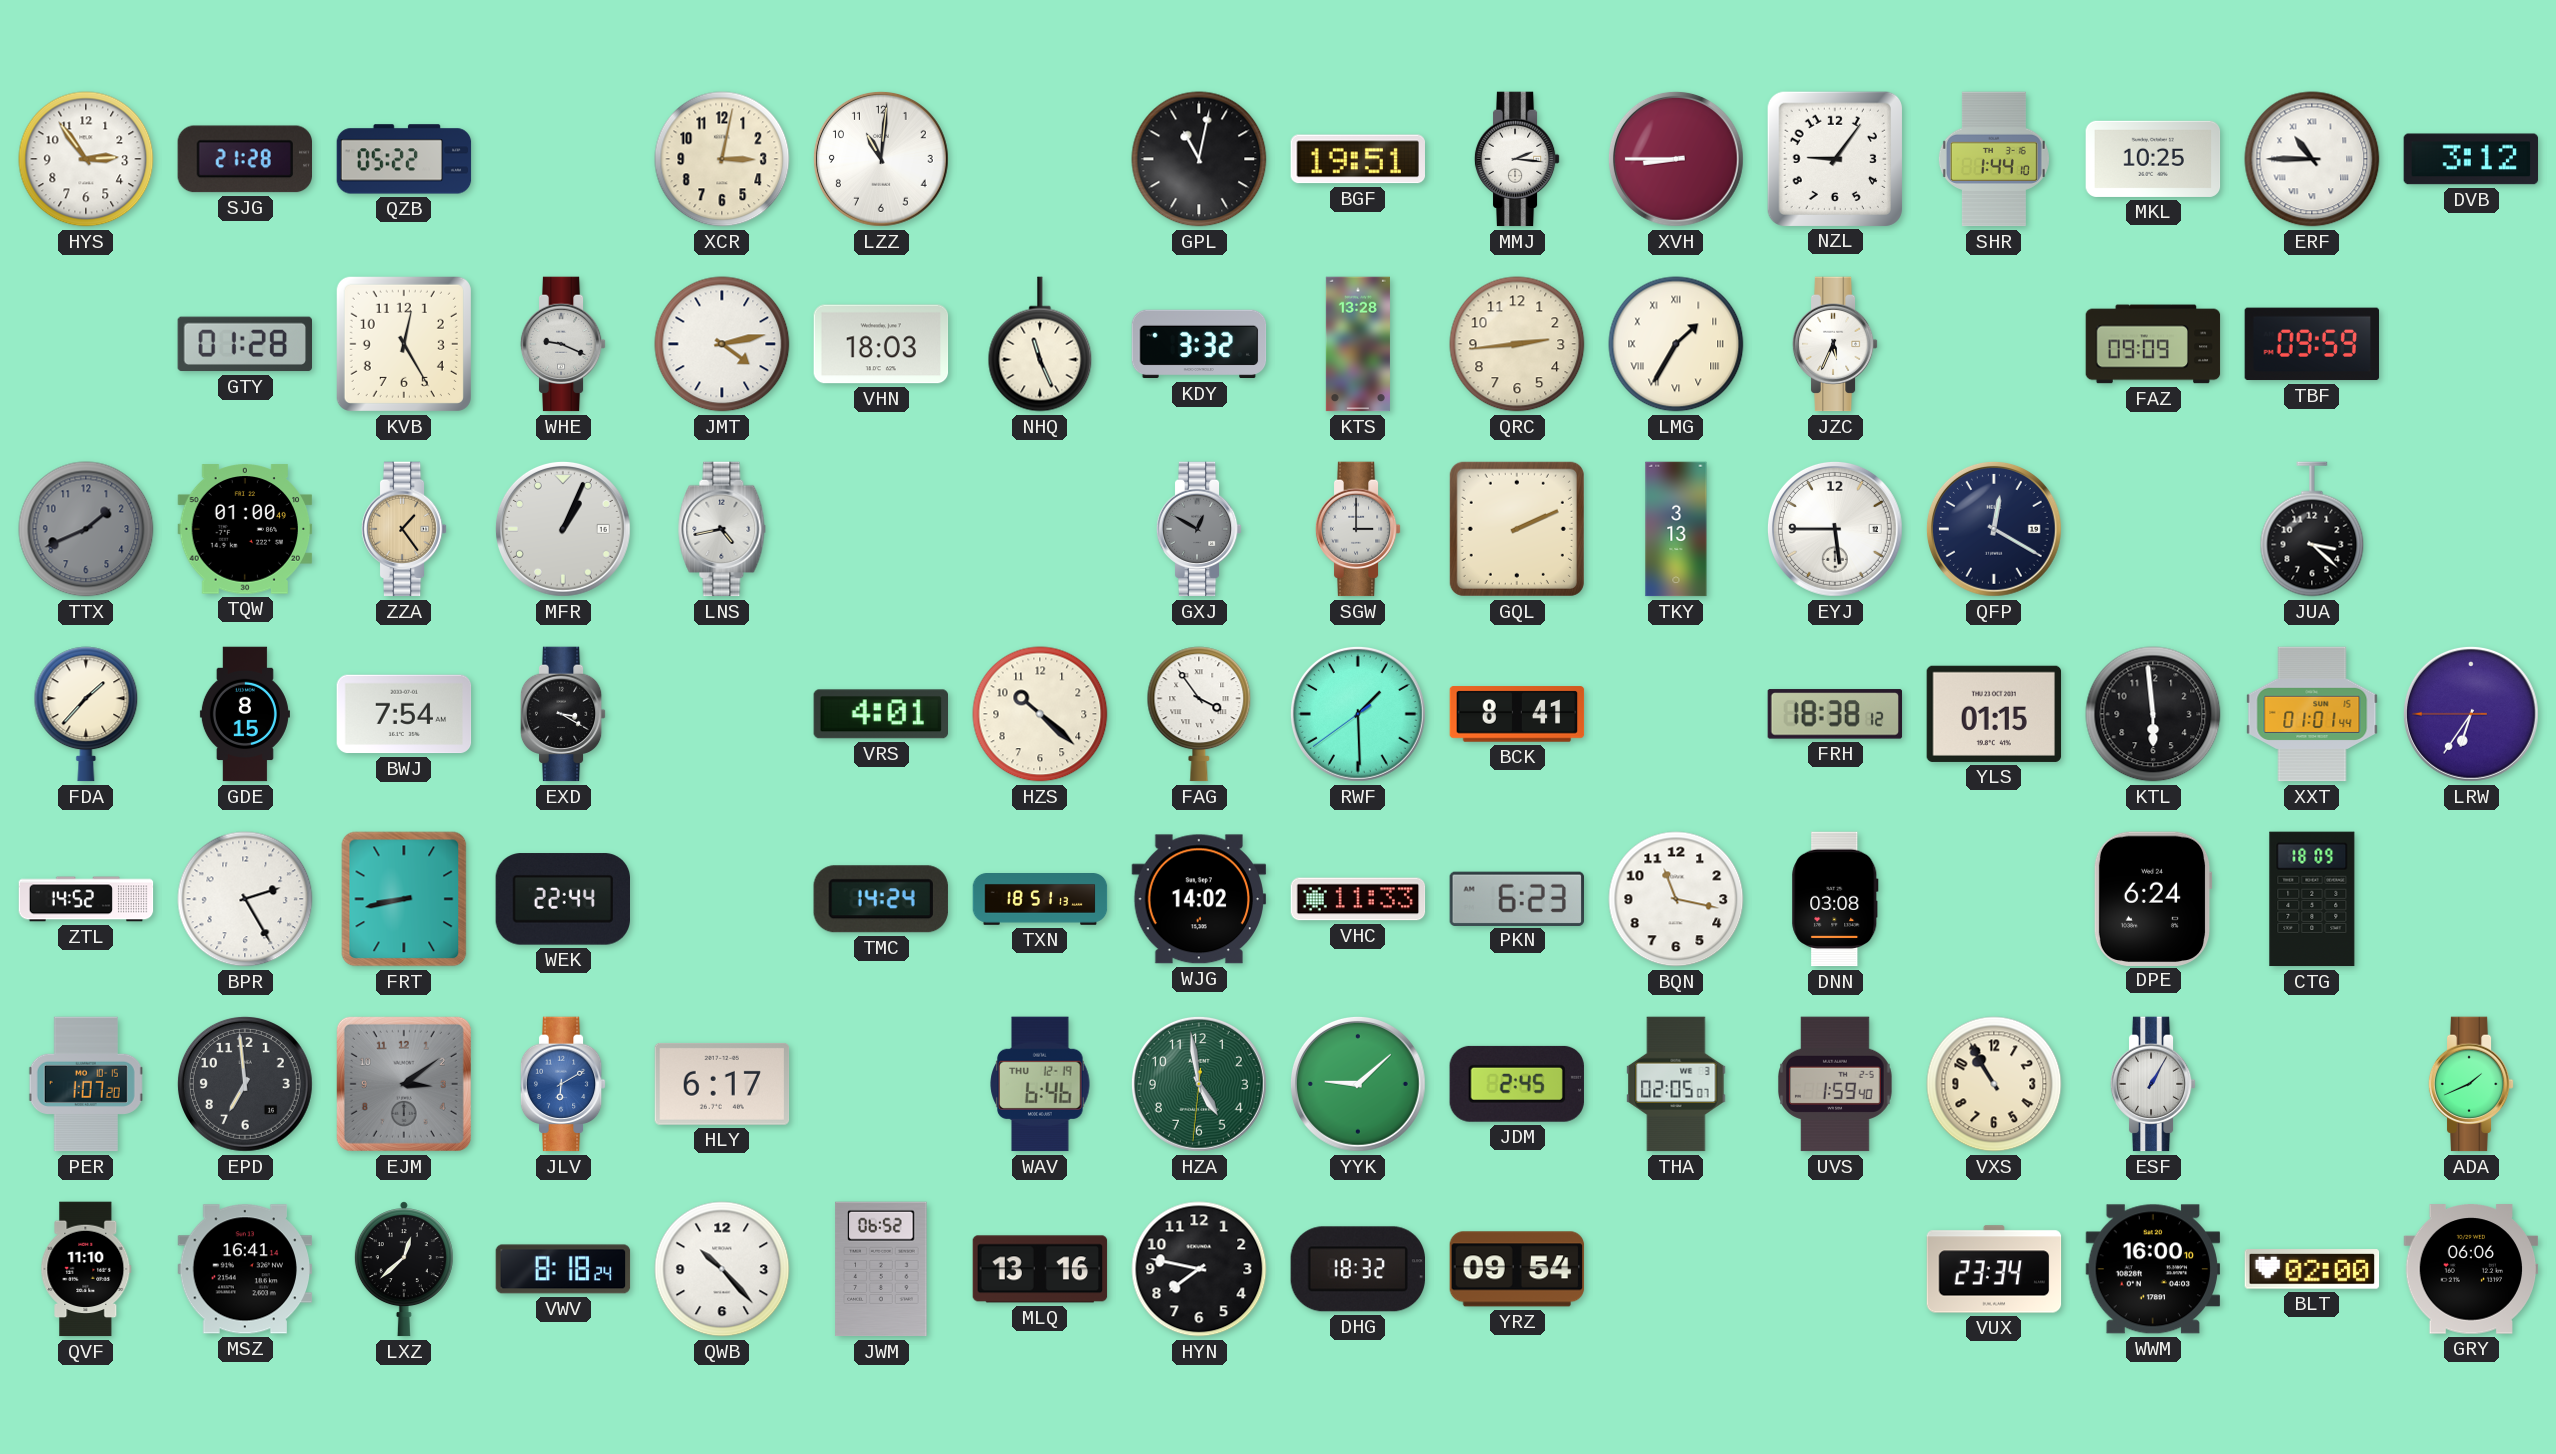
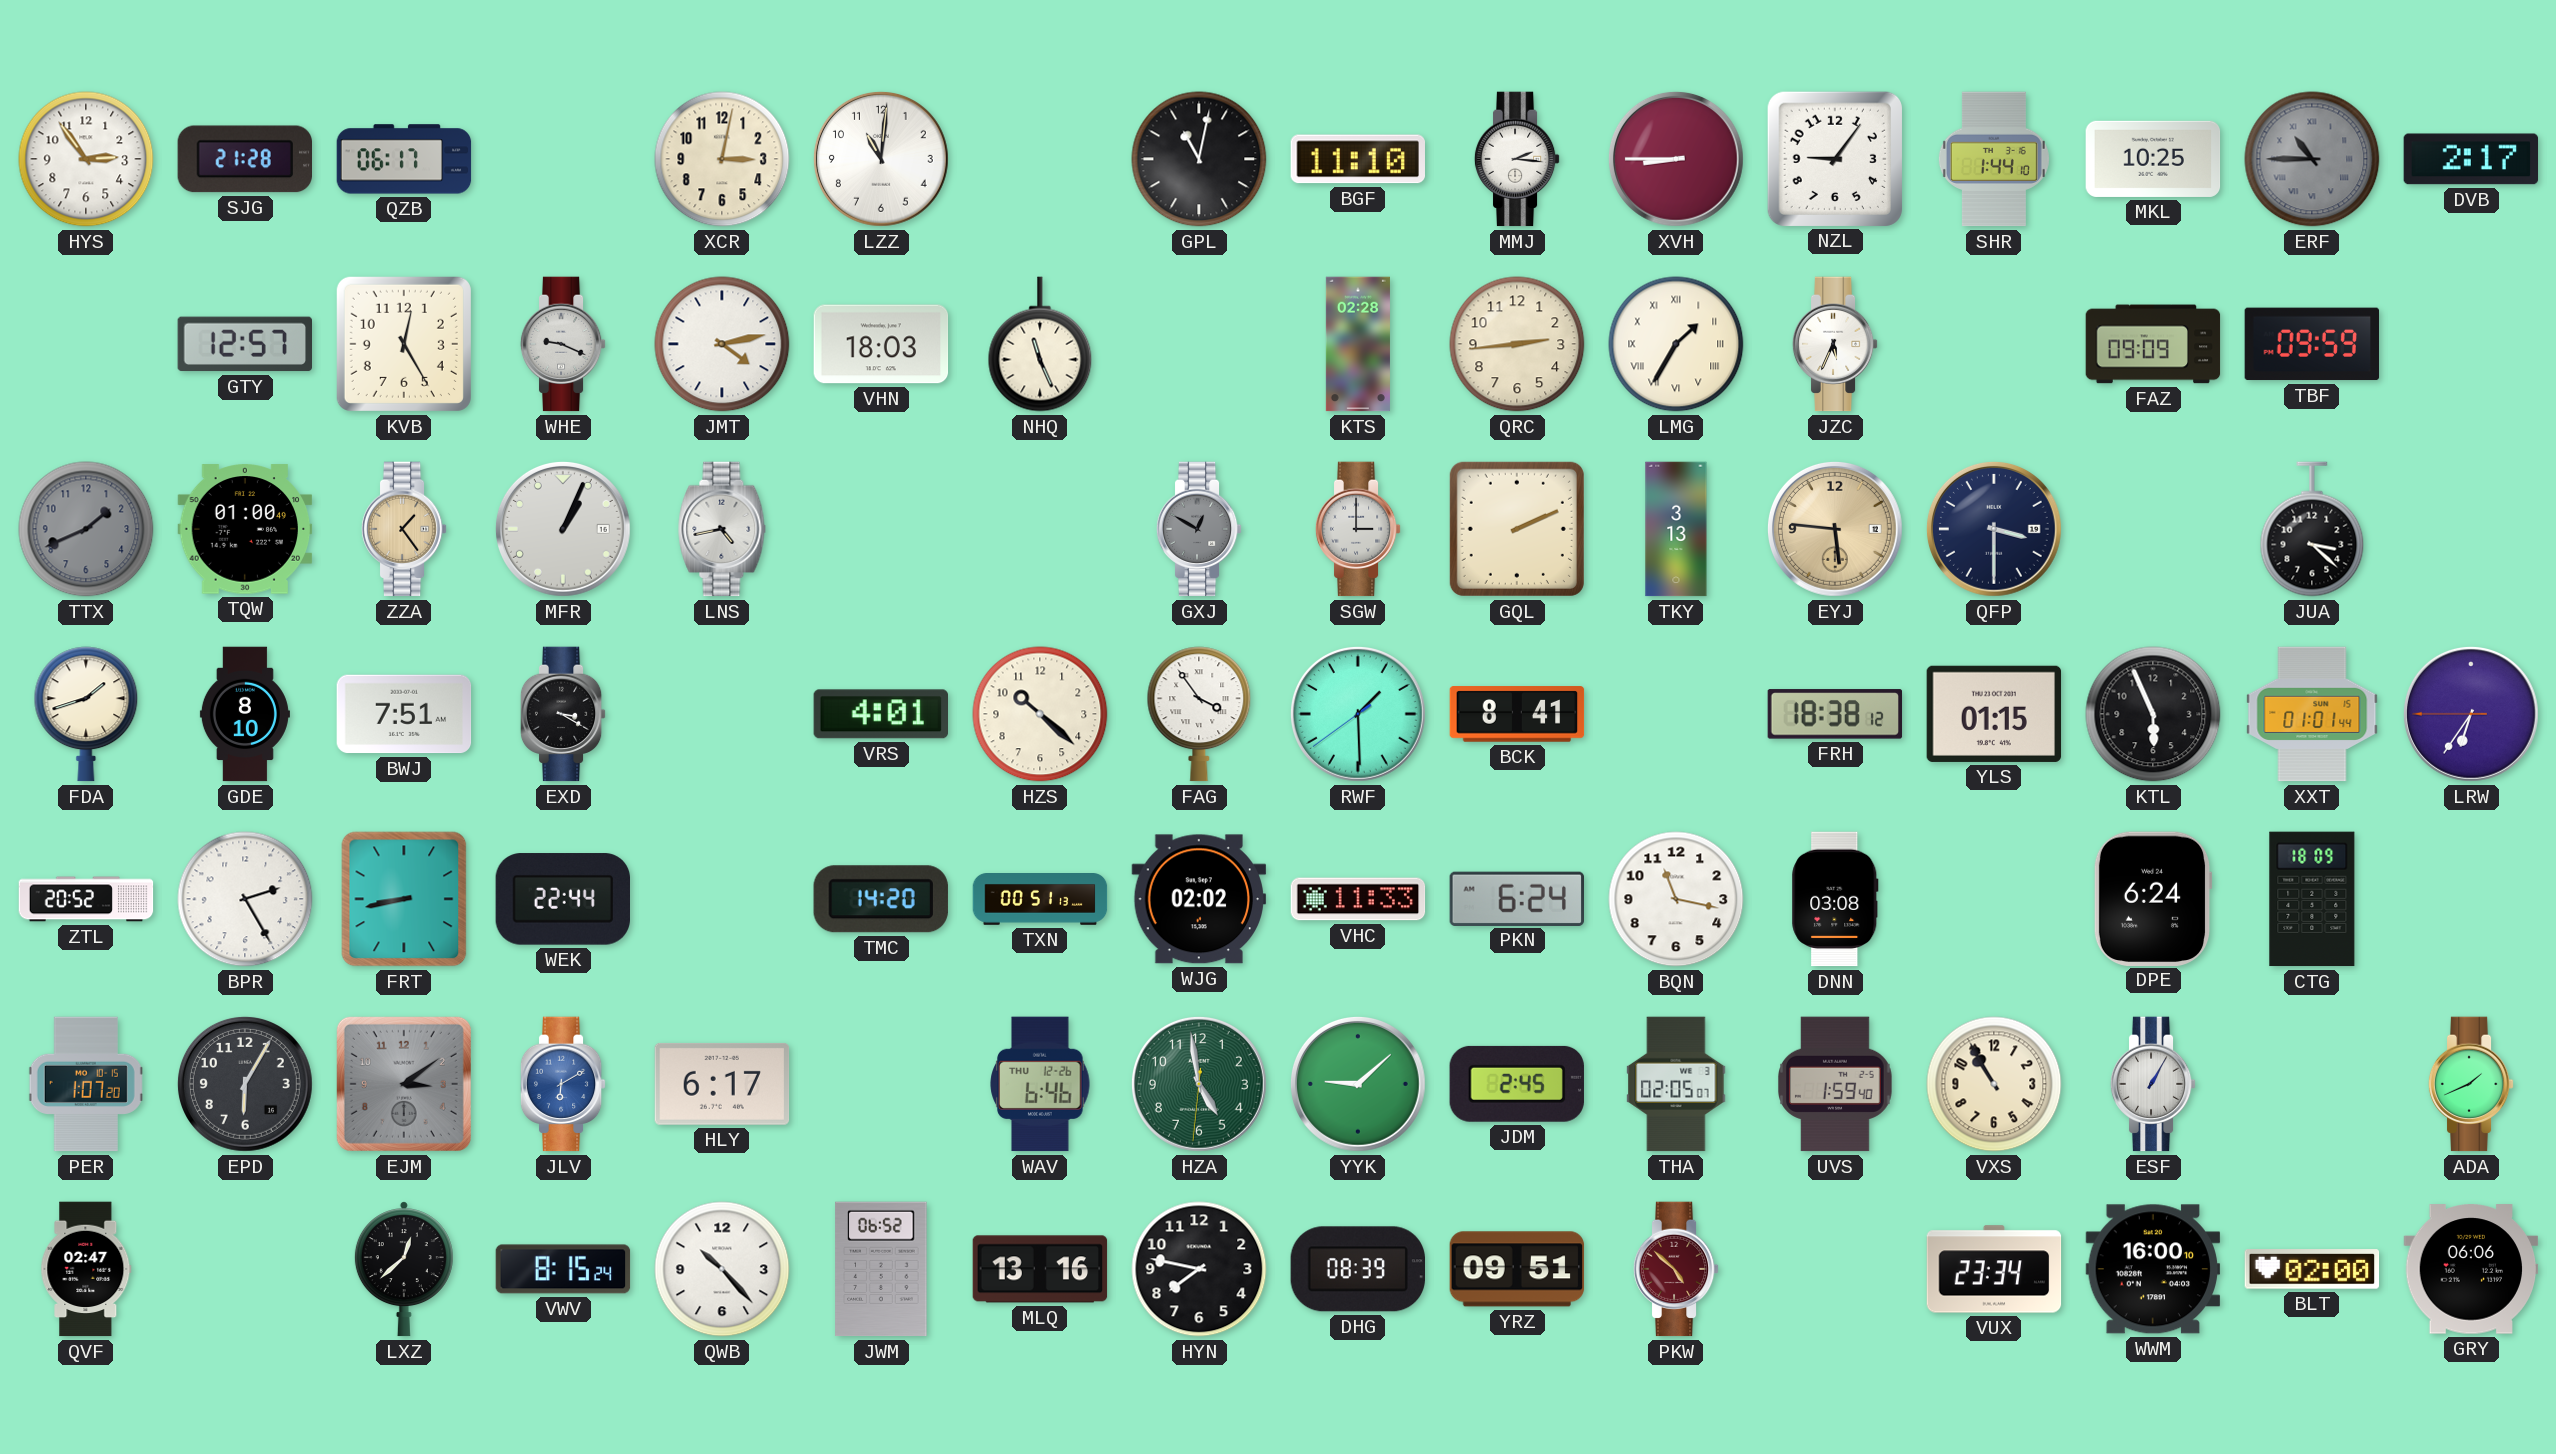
QZB: 05:22 -> 06:17 (404, 159)
BGF: 19:51 -> 11:10 (1357, 159)
ERF dial: white -> grey (2312, 159)
DVB: 3:12 -> 2:17 (2471, 159)
GTY: 01:28 -> 12:57 (245, 344)
KDY: 3:32 -> none (1199, 344)
KTS: 13:28 -> 02:28 (1358, 344)
EYJ: 5:45 -> 5:46 (1835, 529)
EYJ dial: white -> champagne (1835, 529)
QFP: 12:20 -> 3:30 (1994, 529)
FDA: 1:37 -> 1:42 (86, 714)
GDE: 8:15 -> 8:10 (245, 714)
BWJ: 7:54 -> 7:51 (404, 714)
KTL: 5:59 -> 5:56 (2153, 714)
ZTL: 14:52 -> 20:52 (86, 899)
TMC: 14:24 -> 14:20 (881, 899)
TXN: 18:51 -> 00:51 (1040, 900)
WJG: 14:02 -> 02:02 (1199, 899)
PKN: 6:23 -> 6:24 (1516, 898)
EPD: 6:59 -> 6:05 (245, 1084)
WAV date: THU 12-19 -> THU 12-26 (1040, 1084)
QVF: 11:10 -> 02:47 (86, 1269)
MSZ: 16:41 -> none (245, 1269)
VWV: 8:18 -> 8:15 (563, 1269)
DHG: 18:32 -> 08:39 (1357, 1269)
YRZ: 09:54 -> 09:51 (1517, 1269)
PKW: none -> 4:52 (1676, 1269)
